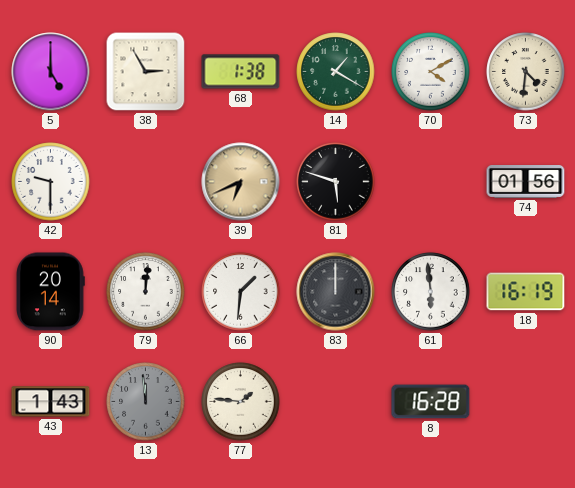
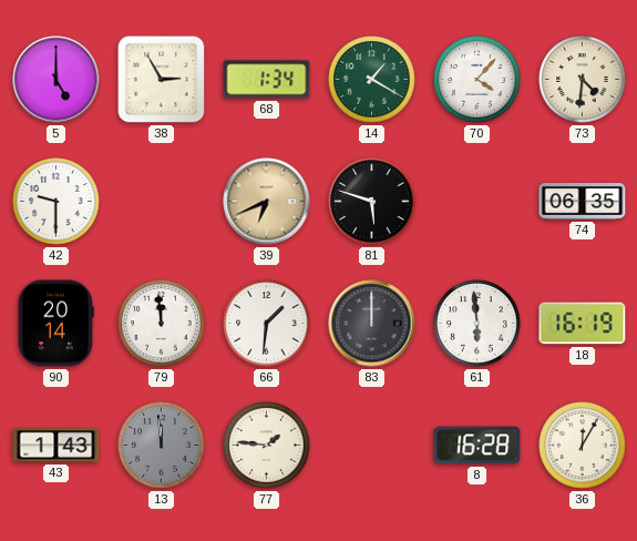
68: 1:38 -> 1:34 (267, 80)
70: 4:10 -> 4:07 (477, 80)
74: 01:56 -> 06:35 (583, 202)
79: 12:01 -> 11:59 (162, 324)
36: none -> 12:05 (583, 446)
